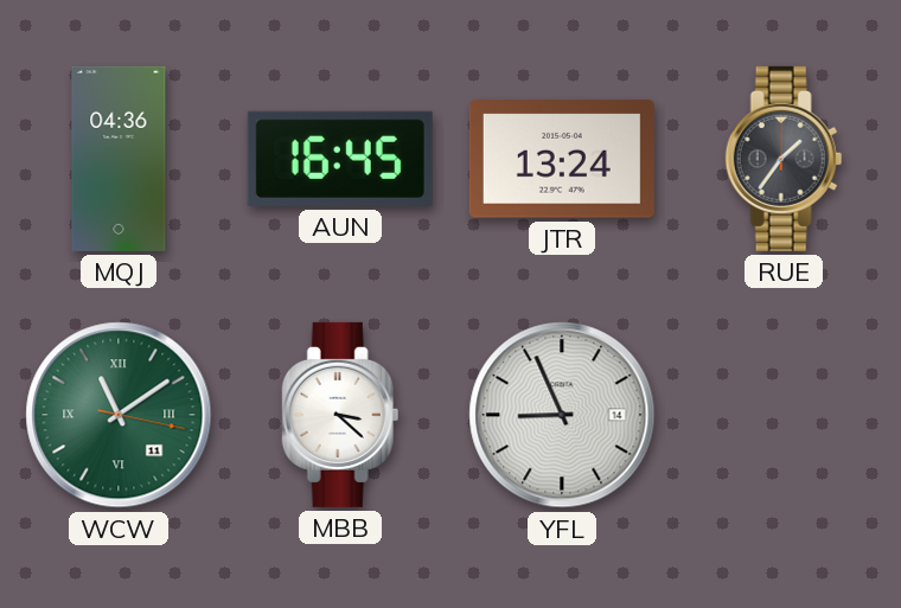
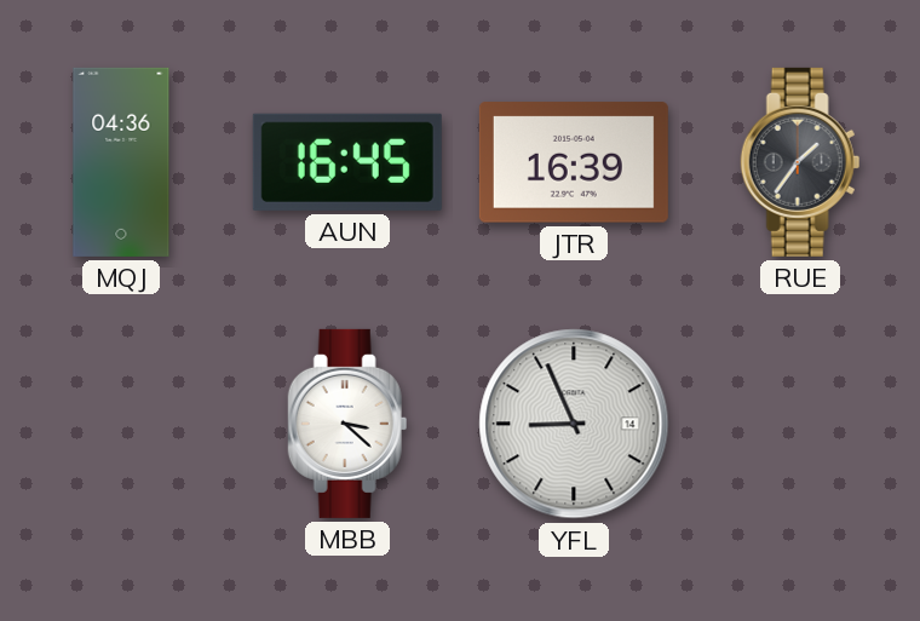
JTR: 13:24 -> 16:39 (574, 162)
WCW: 11:09 -> none (119, 415)
